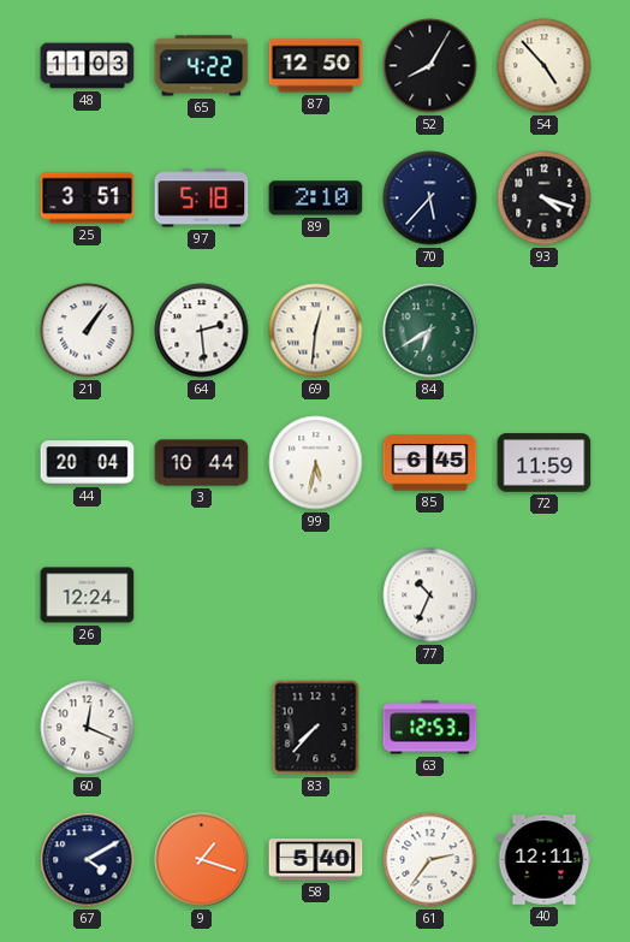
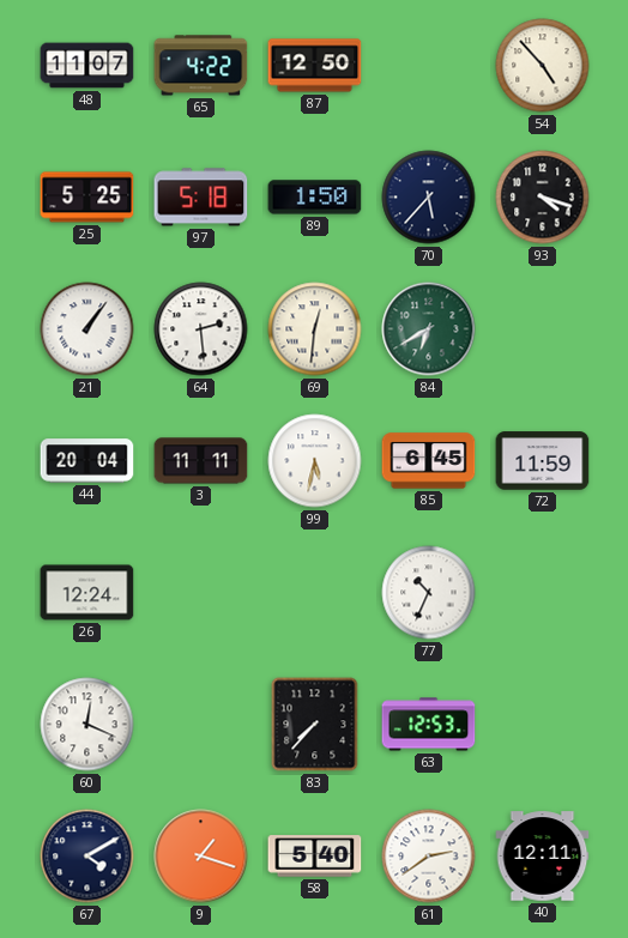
48: 11:03 -> 11:07 (87, 66)
52: 8:05 -> none (430, 66)
25: 3:51 -> 5:25 (87, 198)
89: 2:10 -> 1:50 (315, 198)
3: 10:44 -> 11:11 (201, 461)
61: 2:36 -> 2:39 (429, 857)
